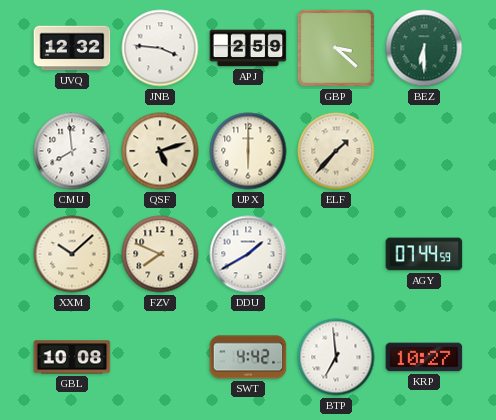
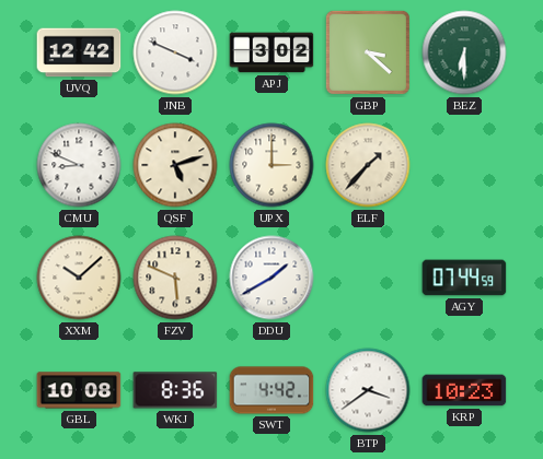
UVQ: 12:32 -> 12:42 (79, 52)
JNB: 3:46 -> 3:49 (175, 52)
APJ: 2:59 -> 3:02 (271, 52)
CMU: 7:59 -> 8:49 (79, 165)
UPX: 6:00 -> 3:00 (271, 165)
FZV: 7:49 -> 5:49 (175, 278)
WKJ: none -> 8:36 (175, 390)
BTP: 6:59 -> 3:39 (368, 390)
KRP: 10:27 -> 10:23 (464, 390)
